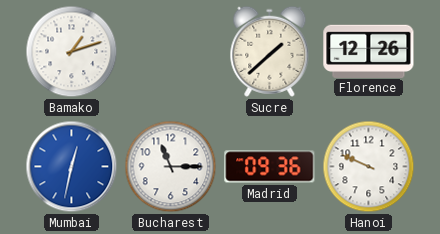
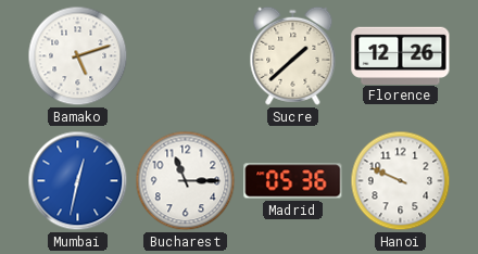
Bamako: 1:12 -> 5:12 (78, 56)
Madrid: 09:36 -> 05:36 (293, 181)
